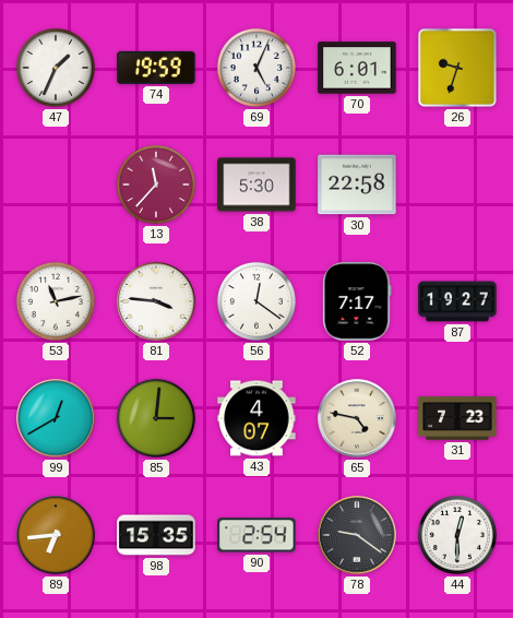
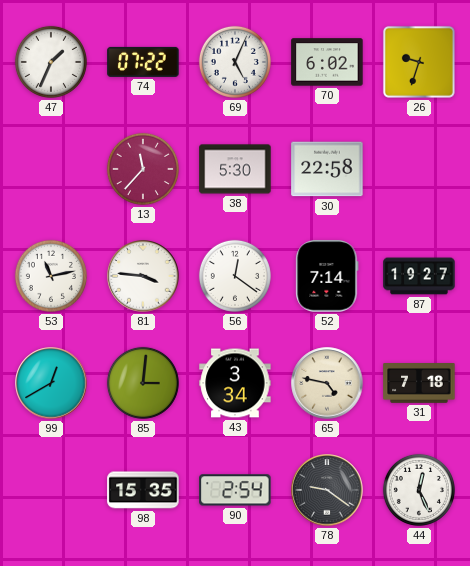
74: 19:59 -> 07:22 (143, 62)
70: 6:01 -> 6:02 (327, 62)
52: 7:17 -> 7:14 (327, 276)
43: 4:07 -> 3:34 (235, 383)
31: 7:23 -> 7:18 (419, 384)
89: 6:44 -> none (56, 535)
44: 12:30 -> 12:26 (419, 490)
